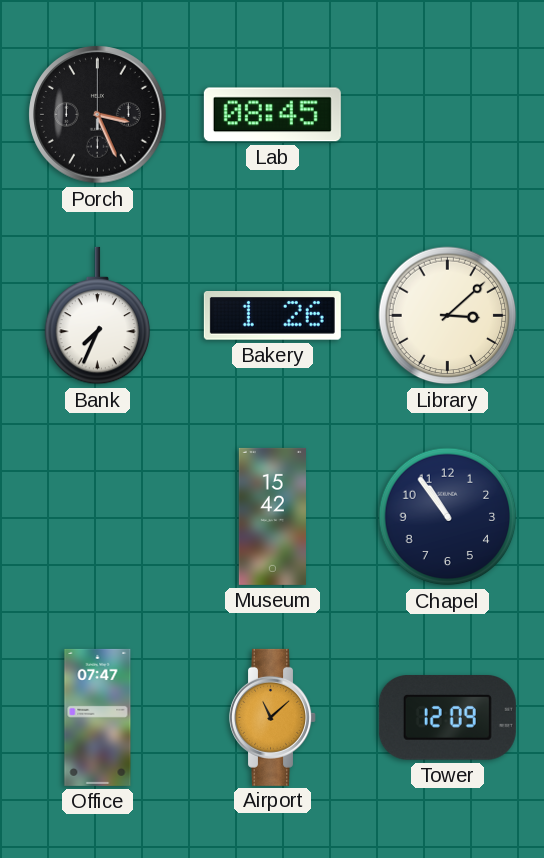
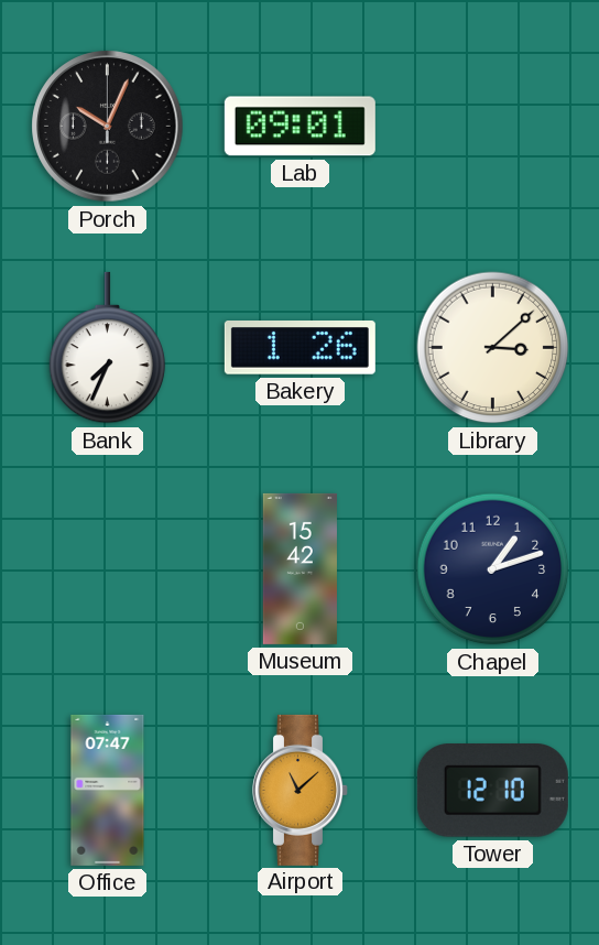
Porch: 3:26 -> 10:04 (108, 127)
Lab: 08:45 -> 09:01 (299, 127)
Chapel: 10:54 -> 1:12 (493, 569)
Tower: 12:09 -> 12:10 (492, 791)
